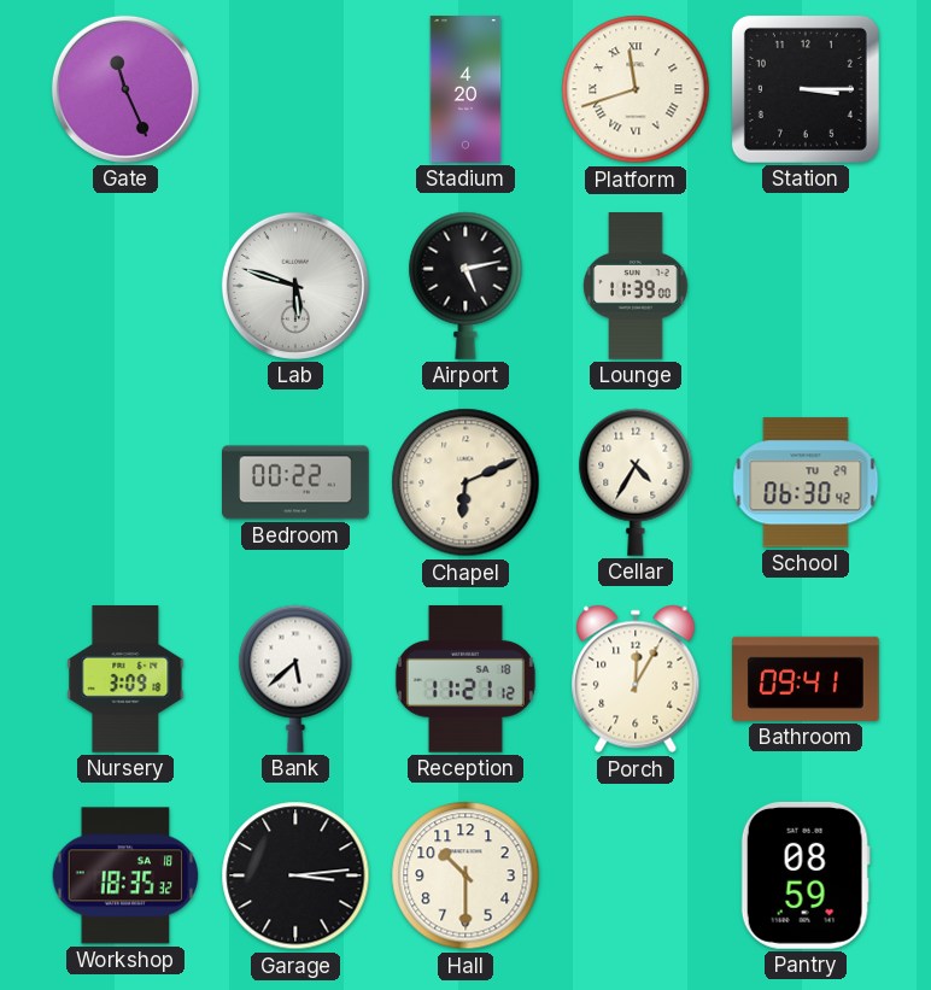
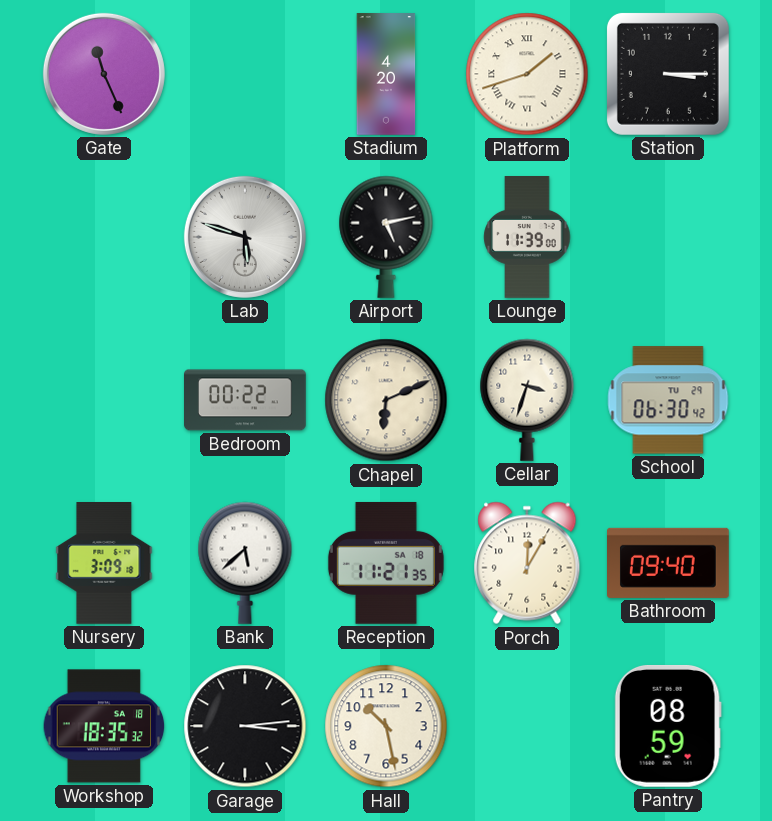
Platform: 11:42 -> 1:42 (527, 74)
Cellar: 4:35 -> 3:33 (527, 400)
Reception: 11:21:12 -> 11:21:35 (386, 563)
Bathroom: 09:41 -> 09:40 (669, 563)
Hall: 10:30 -> 10:28 (386, 726)
